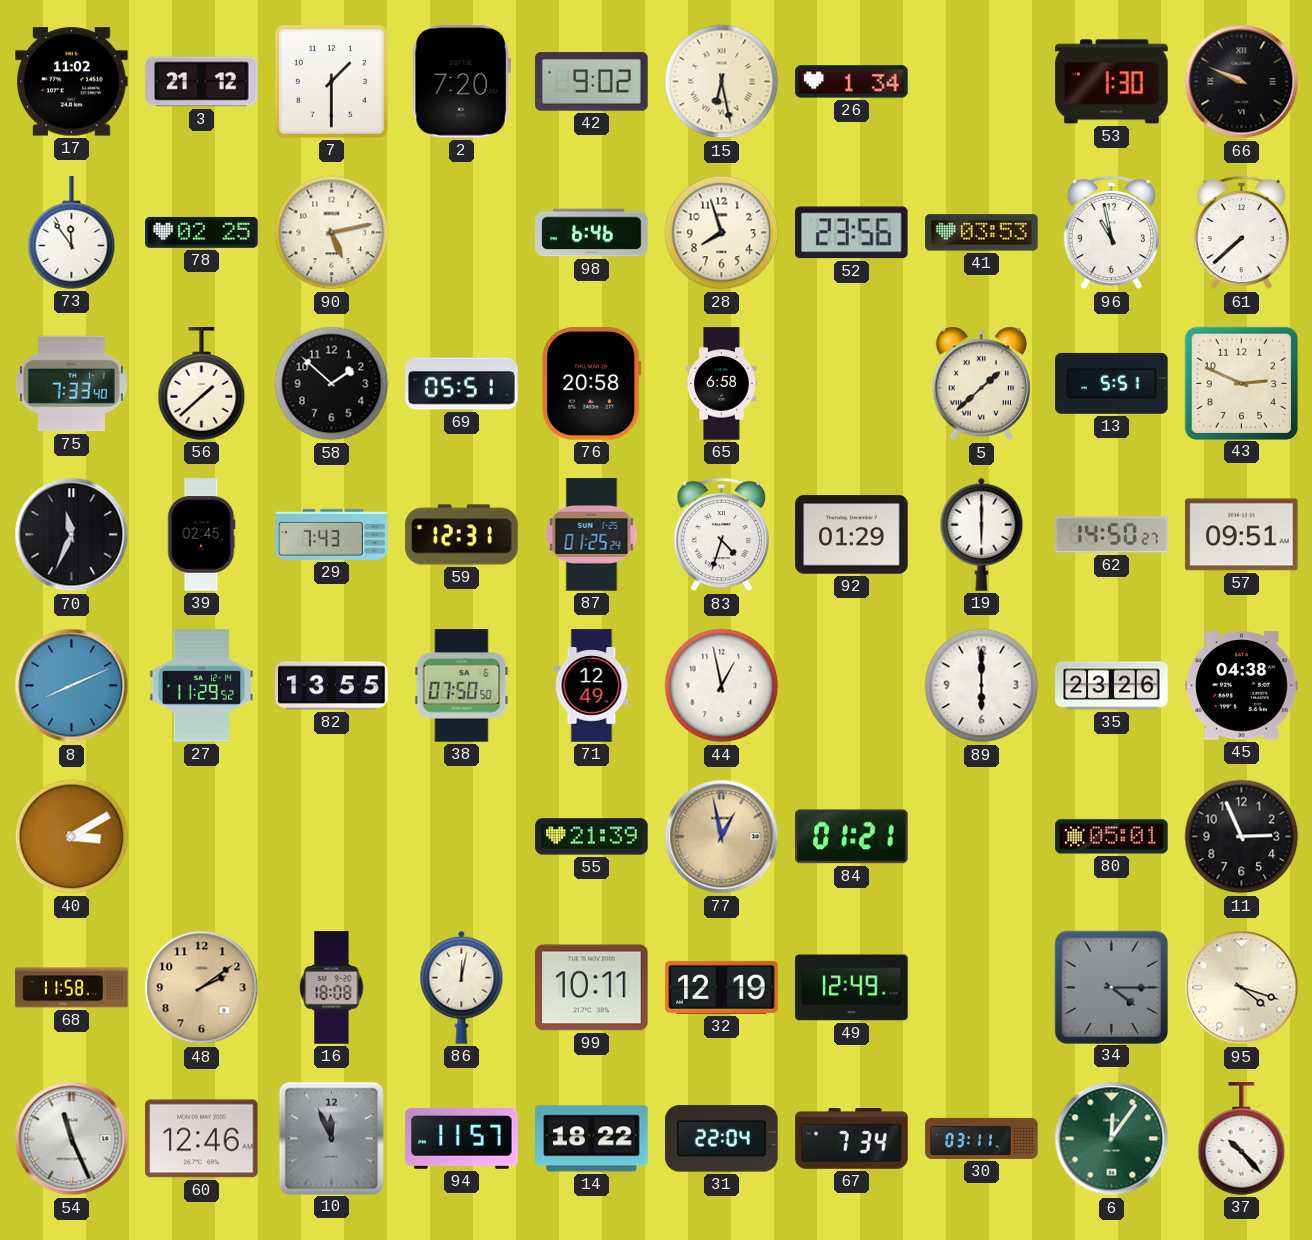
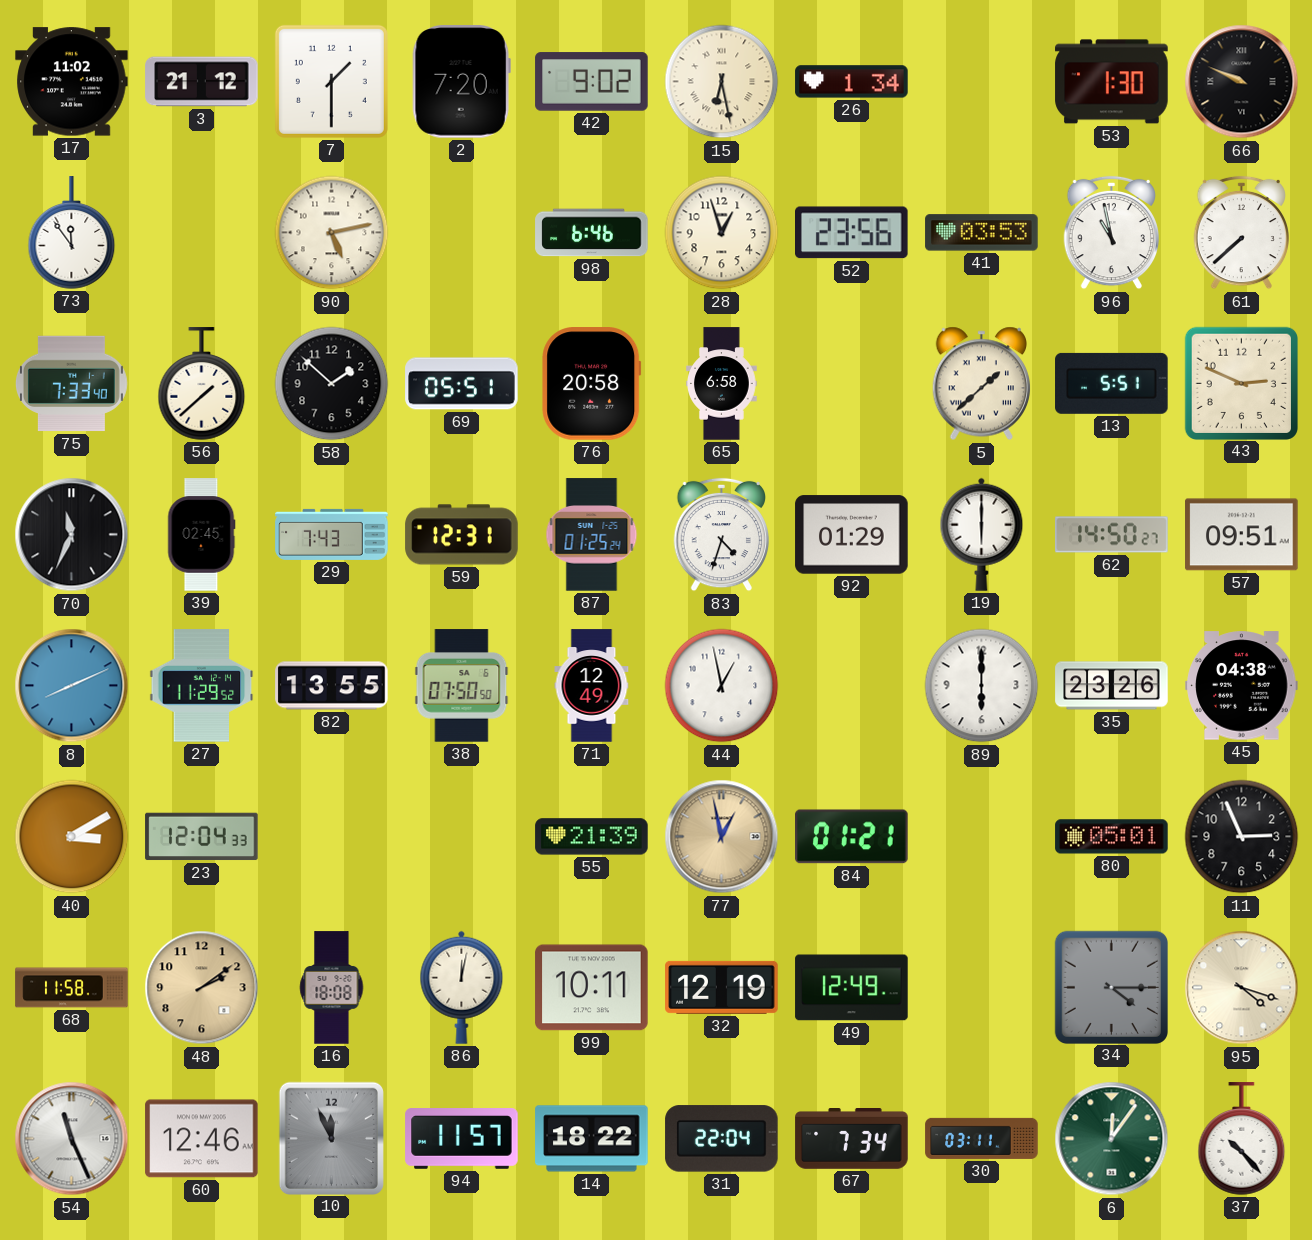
78: 02:25 -> none (202, 232)
28: 7:57 -> 12:57 (722, 233)
23: none -> 12:04 (202, 837)
